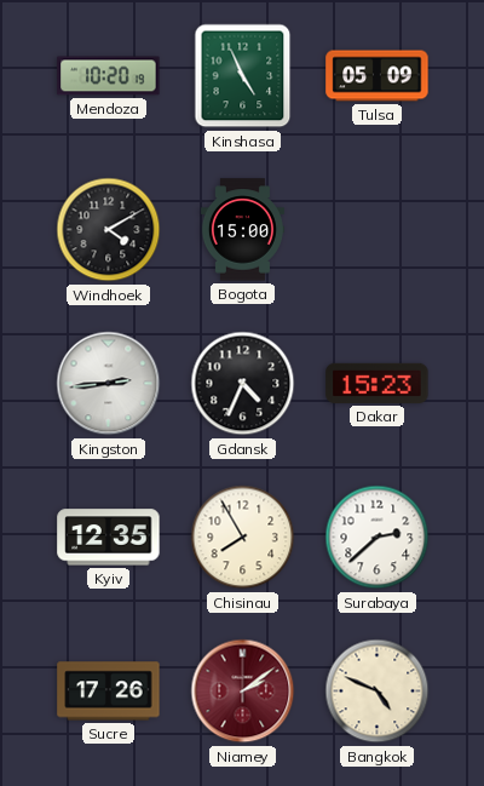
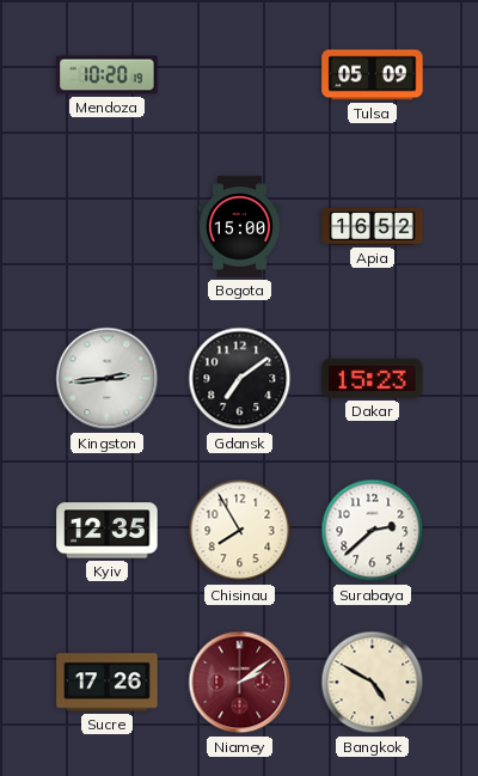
Kinshasa: 4:56 -> none (243, 76)
Windhoek: 4:10 -> none (109, 230)
Apia: none -> 16:52 (373, 227)
Gdansk: 4:34 -> 7:09 (240, 379)
Bangkok: 4:49 -> 4:50 (373, 683)
